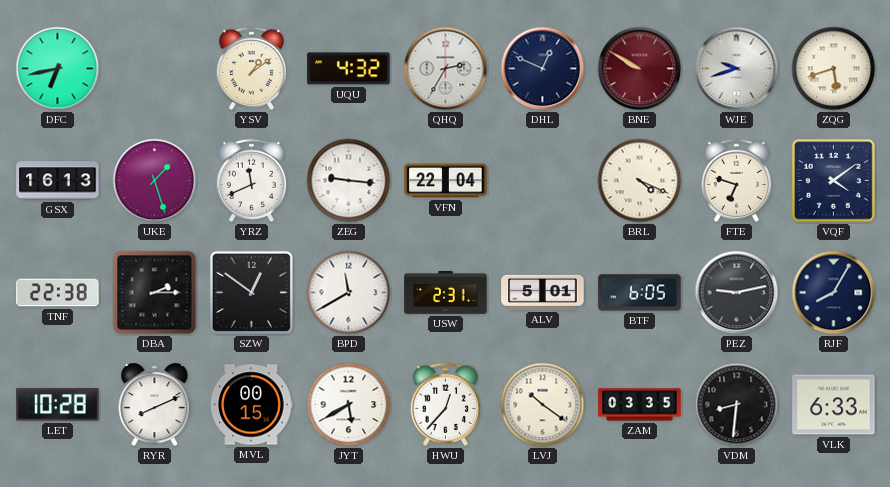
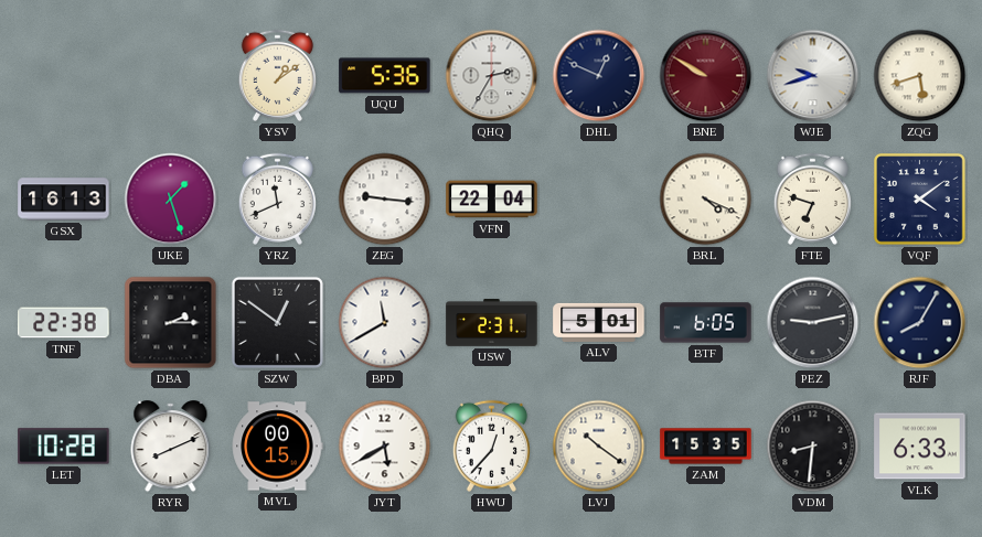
DFC: 6:43 -> none (58, 69)
UQU: 4:32 -> 5:36 (385, 76)
ZAM: 03:35 -> 15:35 (706, 447)
